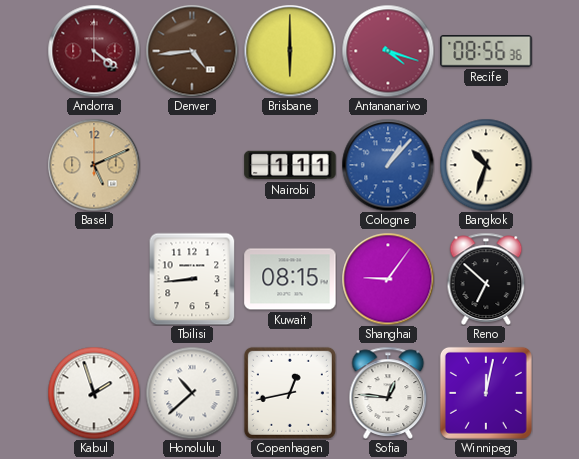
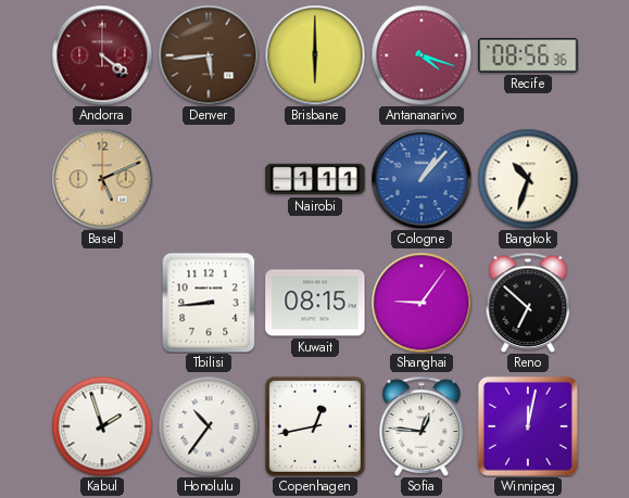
Denver: 4:44 -> 5:44 (209, 55)
Honolulu: 10:38 -> 10:36 (209, 426)
